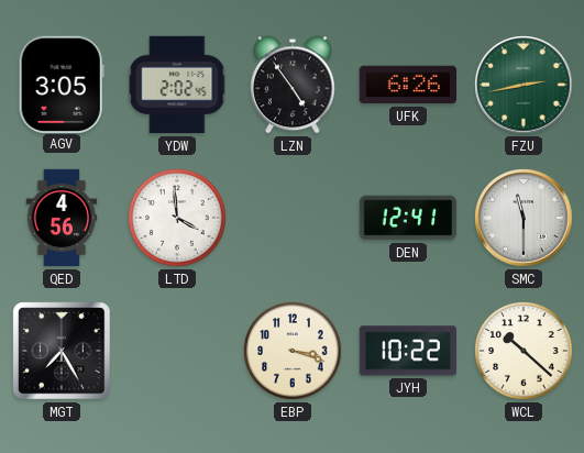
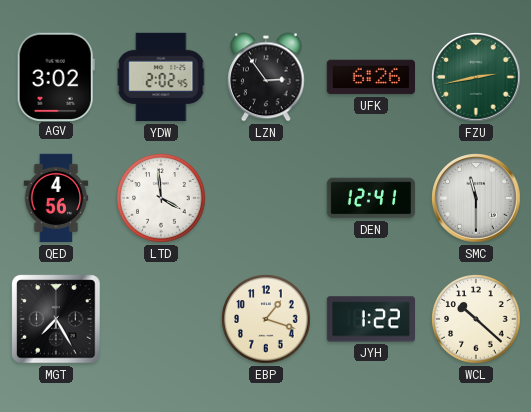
AGV: 3:05 -> 3:02 (56, 76)
LZN: 4:54 -> 2:54 (266, 77)
EBP: 3:18 -> 1:18 (266, 319)
JYH: 10:22 -> 1:22 (370, 319)
